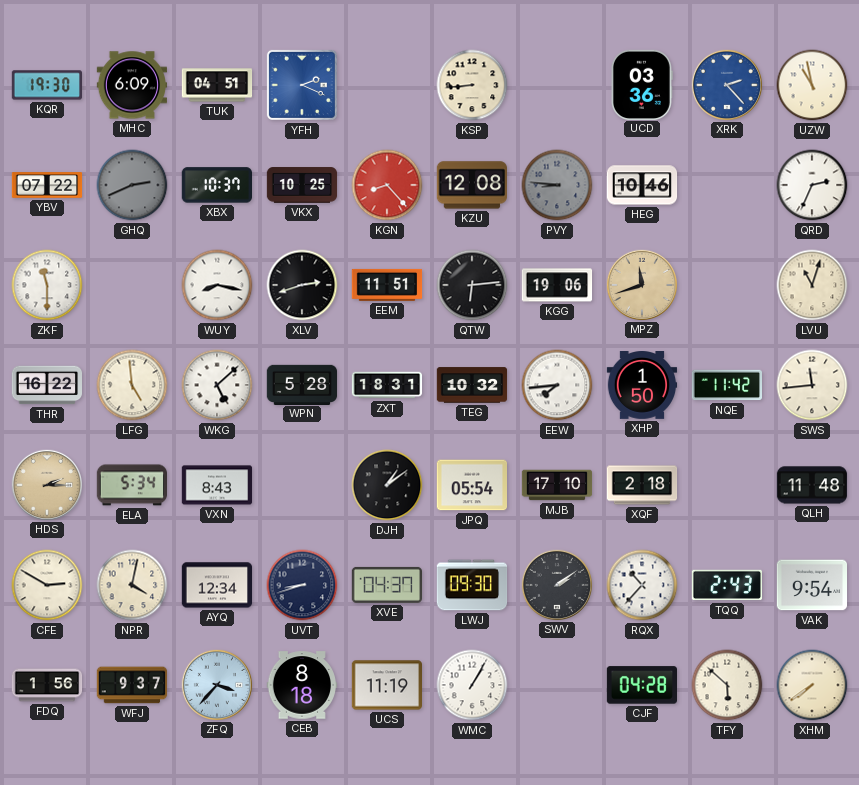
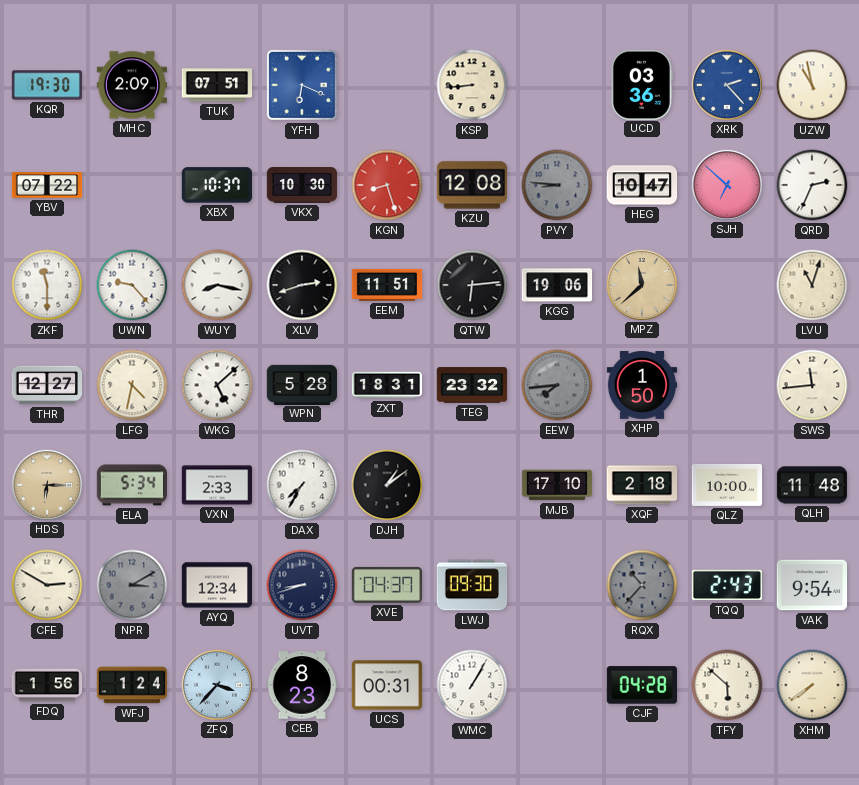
MHC: 6:09 -> 2:09 (131, 85)
TUK: 04:51 -> 07:51 (217, 85)
YFH: 2:19 -> 6:19 (302, 85)
GHQ: 2:41 -> none (132, 185)
VKX: 10:25 -> 10:30 (302, 185)
KGN: 8:23 -> 8:27 (387, 185)
HEG: 10:46 -> 10:47 (642, 185)
SJH: none -> 6:52 (726, 184)
UWN: none -> 9:23 (132, 285)
MPZ: 11:42 -> 11:38 (641, 284)
THR: 16:22 -> 12:27 (47, 385)
LFG: 4:59 -> 4:32 (132, 385)
TEG: 10:32 -> 23:32 (472, 385)
EEW dial: white -> grey (557, 385)
NQE: 11:42 -> none (727, 385)
HDS: 2:15 -> 6:15 (46, 484)
VXN: 8:43 -> 2:33 (217, 485)
DAX: none -> 7:35 (302, 485)
JPQ: 05:54 -> none (471, 485)
QLZ: none -> 10:00 (727, 485)
NPR: 4:02 -> 3:10 (132, 585)
NPR dial: cream -> grey (132, 585)
SWV: 2:09 -> none (556, 584)
RQX dial: white -> grey (642, 585)
WFJ: 9:37 -> 1:24 (132, 685)
CEB: 8:18 -> 8:23 (302, 685)
UCS: 11:19 -> 00:31 (387, 685)
